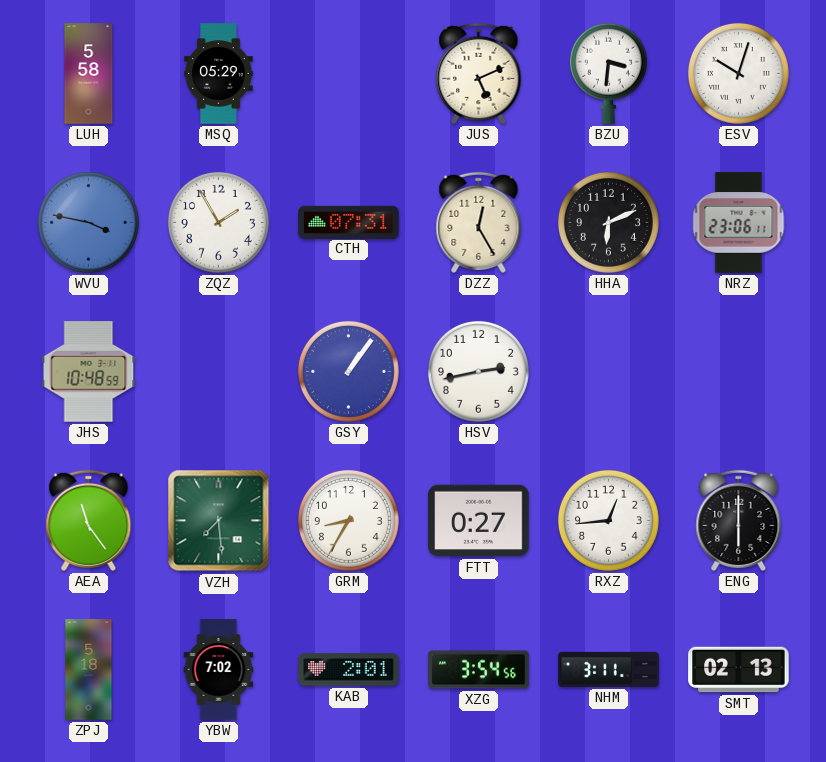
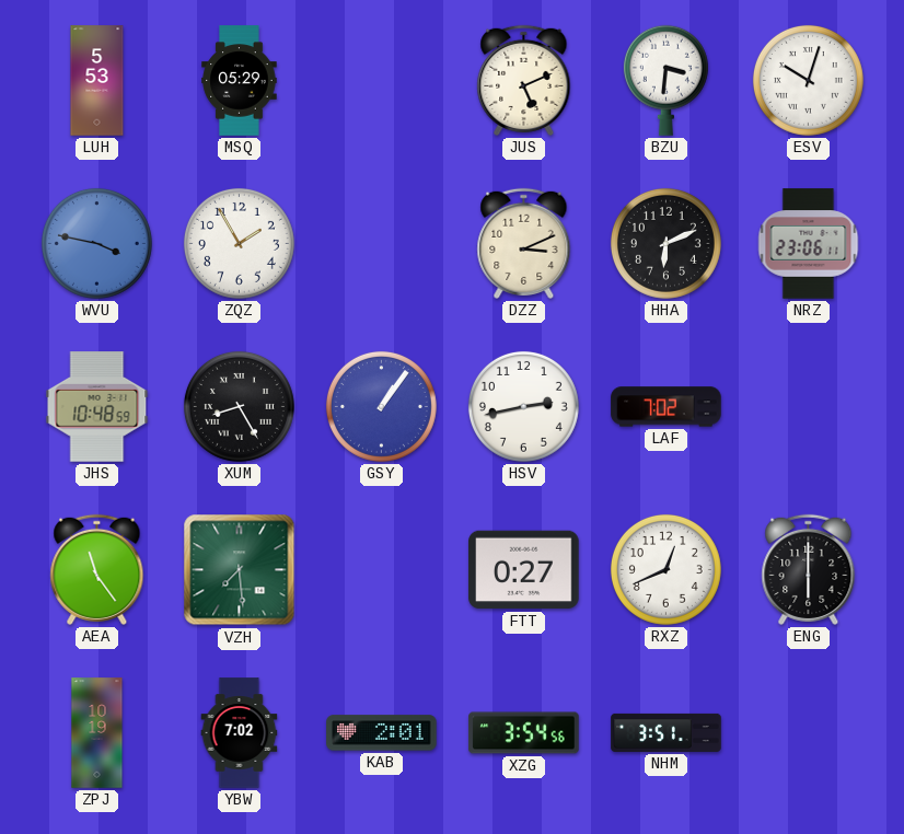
LUH: 5:58 -> 5:53 (97, 81)
CTH: 07:31 -> none (349, 222)
DZZ: 12:25 -> 3:11 (524, 243)
XUM: none -> 8:25 (239, 406)
LAF: none -> 7:02 (667, 407)
GRM: 8:35 -> none (348, 520)
RXZ: 12:44 -> 12:41 (665, 569)
ZPJ: 5:18 -> 10:19 (97, 733)
NHM: 3:11 -> 3:51 (667, 732)
SMT: 02:13 -> none (739, 670)
